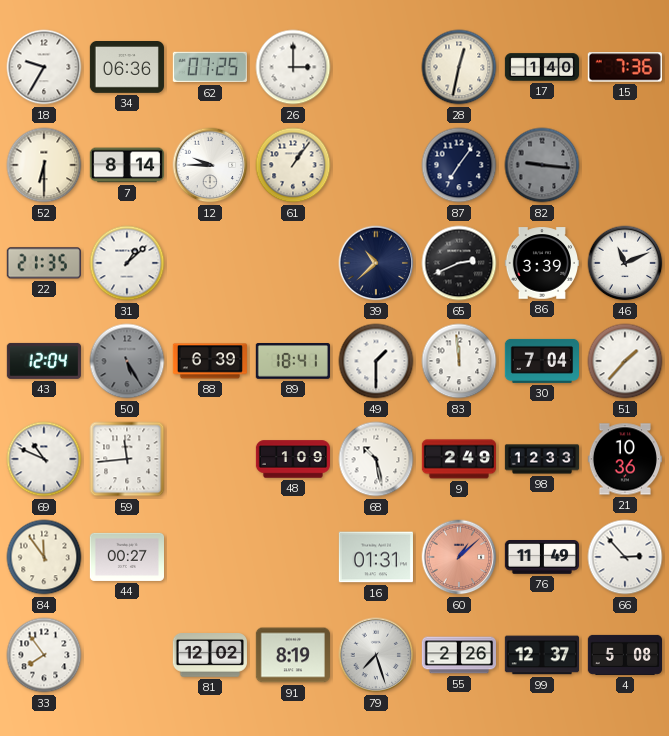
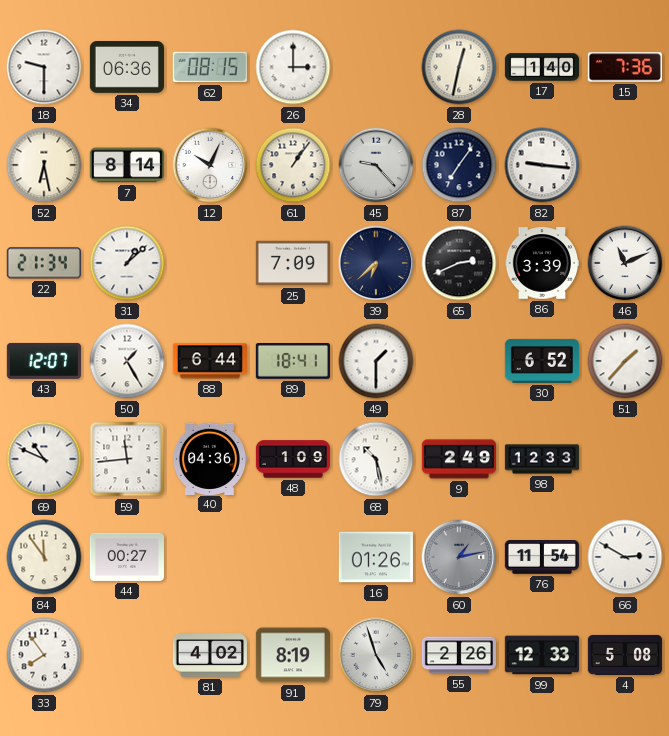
18: 9:35 -> 9:30 (44, 67)
62: 07:25 -> 08:15 (210, 67)
52: 6:30 -> 6:28 (44, 165)
12: 9:45 -> 10:04 (210, 165)
45: none -> 9:23 (376, 165)
82 dial: grey -> white (542, 165)
22: 21:35 -> 21:34 (44, 263)
25: none -> 7:09 (292, 263)
39: 10:38 -> 6:38 (376, 263)
43: 12:04 -> 12:07 (44, 361)
50: 5:25 -> 1:25 (127, 361)
50 dial: grey -> white (127, 361)
88: 6:39 -> 6:44 (209, 361)
83: 11:59 -> none (459, 361)
30: 7:04 -> 6:52 (541, 361)
40: none -> 04:36 (209, 458)
21: 10:36 -> none (625, 459)
16: 01:31 -> 01:26 (375, 557)
60: 1:08 -> 1:13 (459, 557)
60 dial: salmon -> grey (459, 557)
76: 11:49 -> 11:54 (541, 557)
66: 2:53 -> 2:50 (625, 557)
81: 12:02 -> 4:02 (210, 656)
79: 7:27 -> 4:57 (376, 655)
99: 12:37 -> 12:33 (541, 655)
